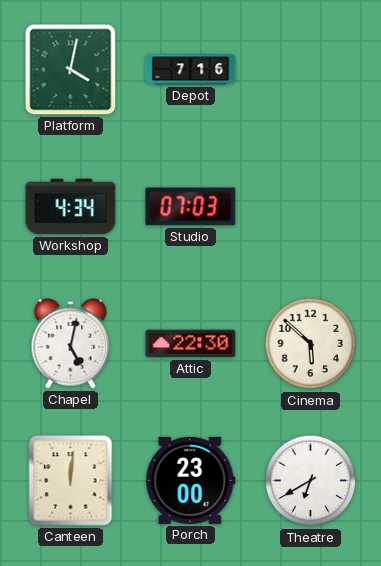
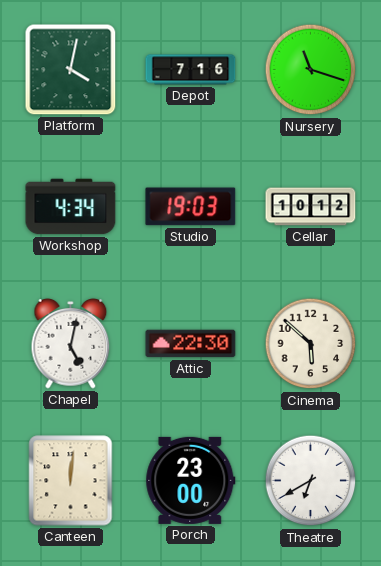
Nursery: none -> 11:18 (311, 70)
Studio: 07:03 -> 19:03 (191, 207)
Cellar: none -> 10:12 (311, 207)
